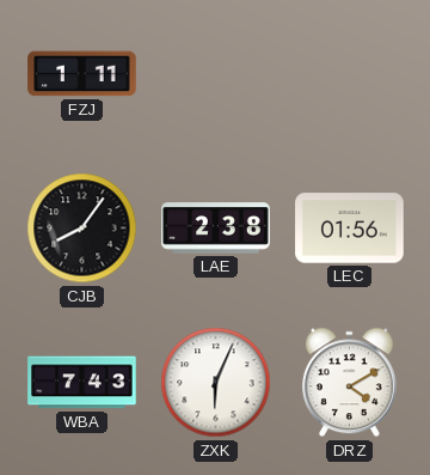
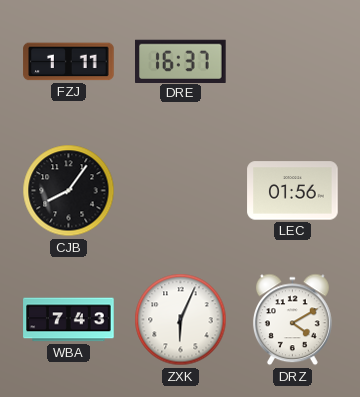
DRE: none -> 16:37 (181, 61)
LAE: 2:38 -> none (216, 229)
